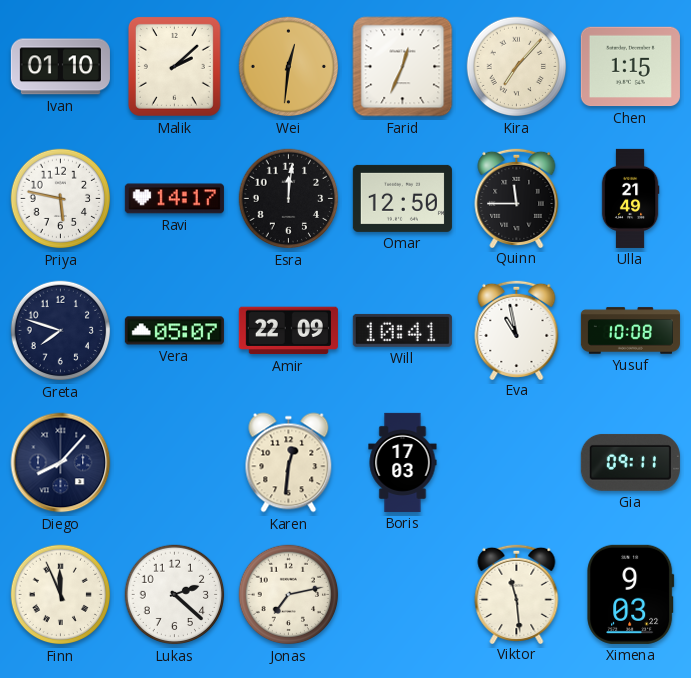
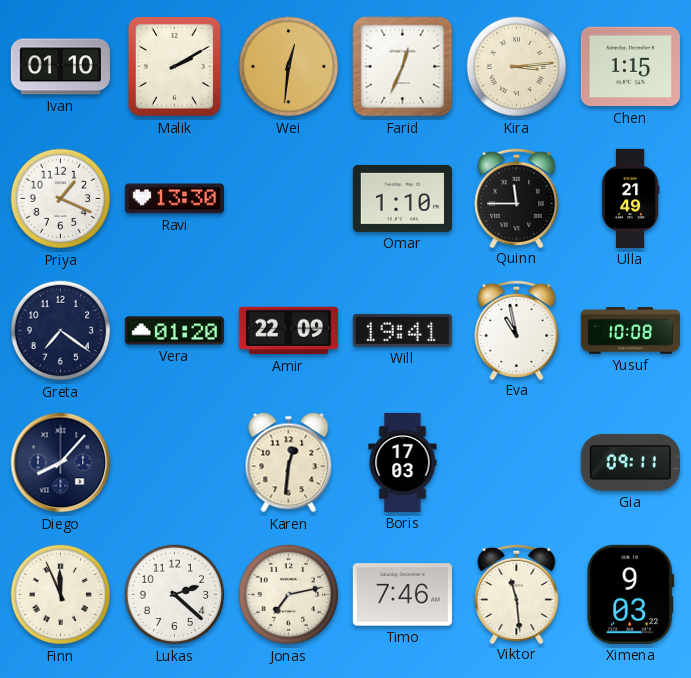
Malik: 2:08 -> 2:10 (174, 66)
Kira: 7:07 -> 3:14 (517, 67)
Priya: 5:47 -> 1:19 (61, 199)
Ravi: 14:17 -> 13:30 (174, 199)
Esra: 12:01 -> none (289, 199)
Omar: 12:50 -> 1:10 (402, 198)
Greta: 7:48 -> 7:21 (61, 331)
Vera: 05:07 -> 01:20 (174, 331)
Will: 10:41 -> 19:41 (402, 330)
Timo: none -> 7:46 (402, 595)
